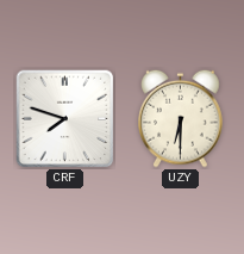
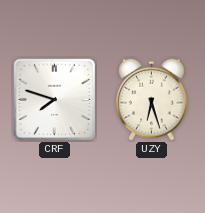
UZY: 6:30 -> 6:27 (152, 99)
